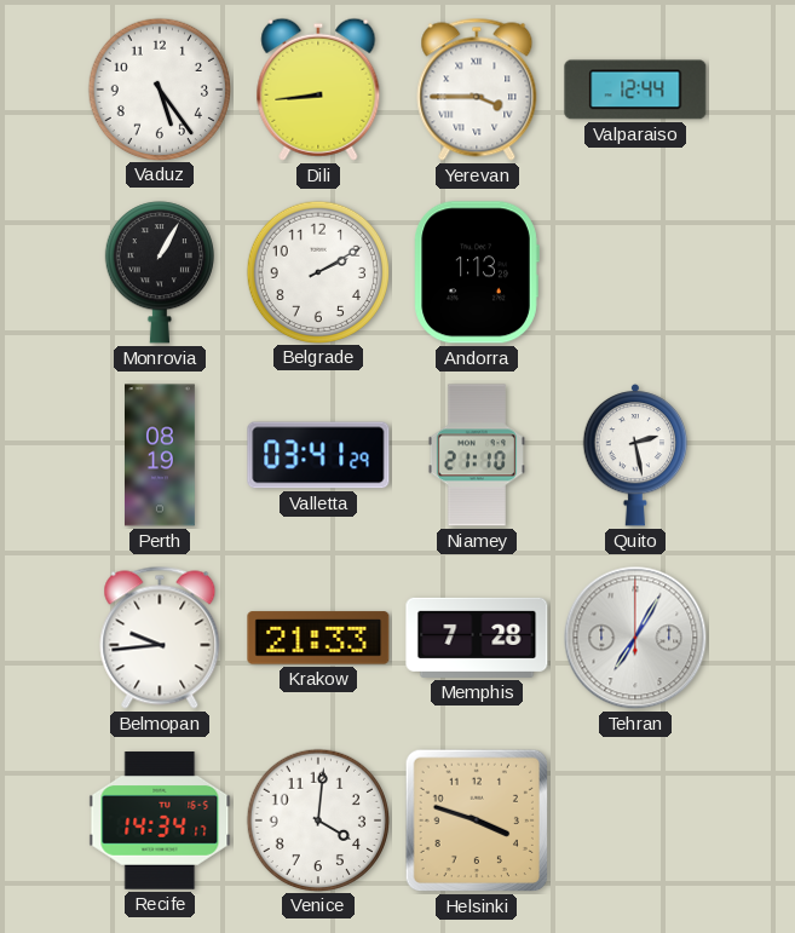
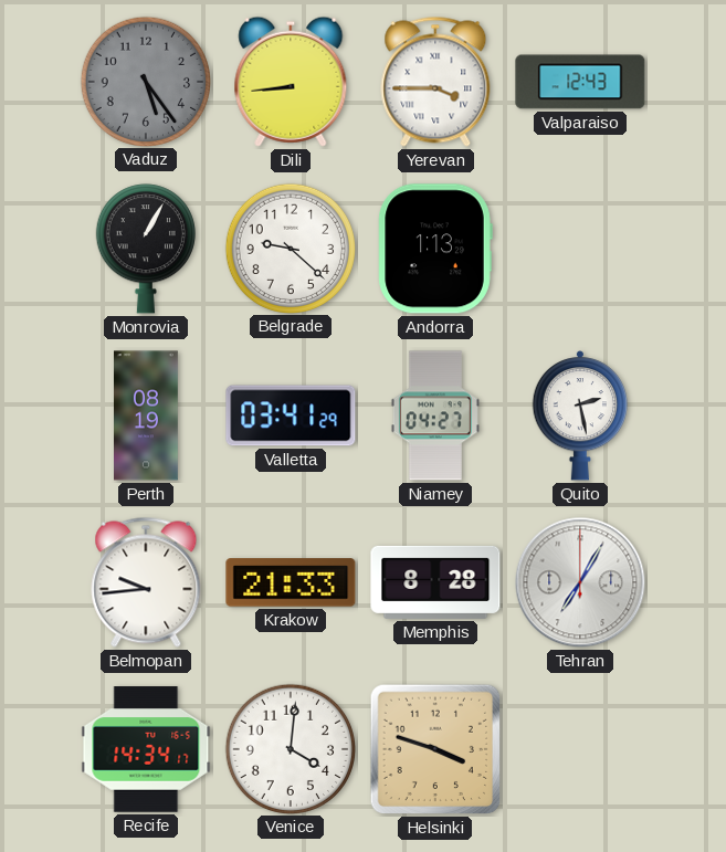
Vaduz dial: white -> grey (145, 81)
Valparaiso: 12:44 -> 12:43 (580, 82)
Belgrade: 2:10 -> 9:22 (290, 248)
Niamey: 21:10 -> 04:27 (435, 416)
Memphis: 7:28 -> 8:28 (435, 582)
